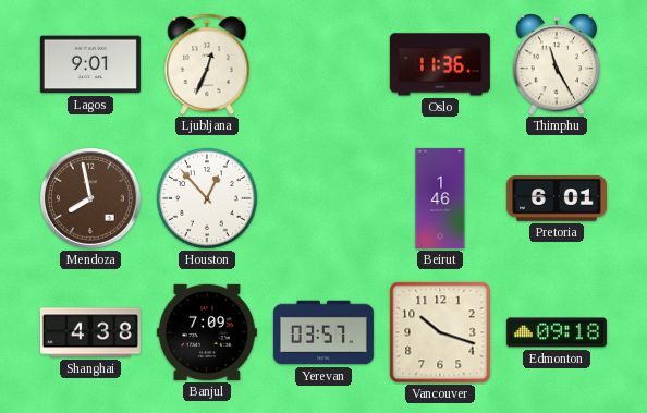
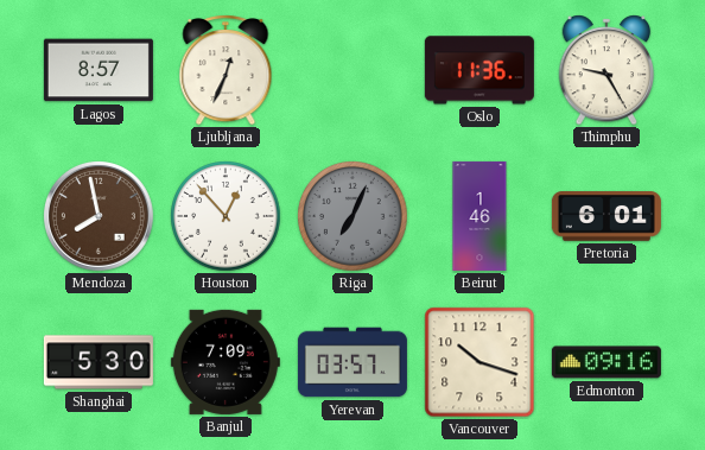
Lagos: 9:01 -> 8:57 (99, 70)
Thimphu: 11:25 -> 9:25 (606, 70)
Riga: none -> 7:04 (352, 216)
Shanghai: 4:38 -> 5:30 (99, 362)
Edmonton: 09:18 -> 09:16 (606, 362)
